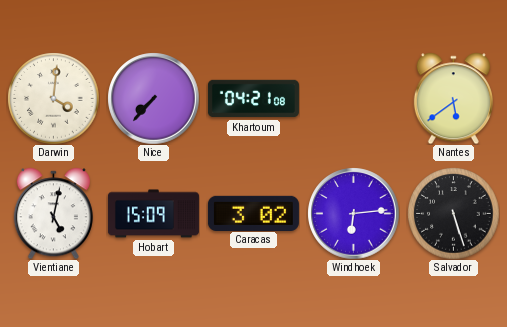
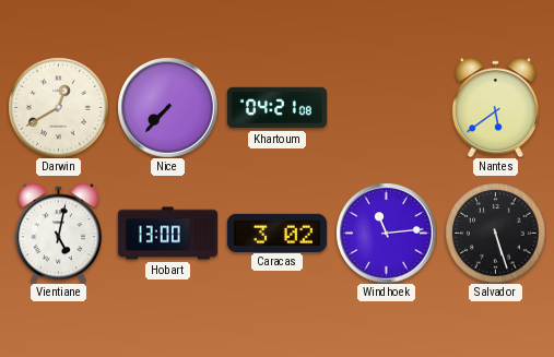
Darwin: 4:01 -> 12:40 (58, 107)
Hobart: 15:09 -> 13:00 (167, 234)
Windhoek: 6:14 -> 11:14 (386, 233)
